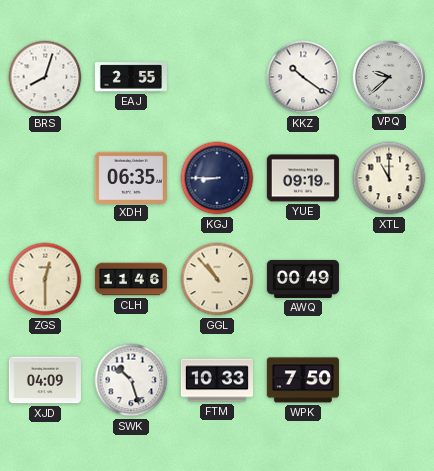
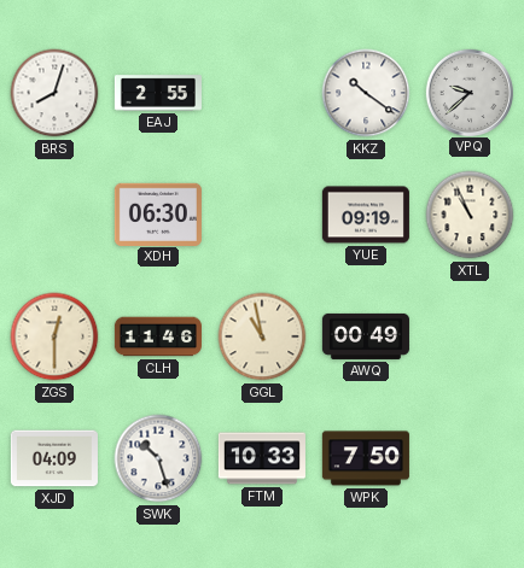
XDH: 06:35 -> 06:30 (158, 213)
KGJ: 8:45 -> none (217, 178)
XTL: 11:00 -> 10:56 (470, 215)
GGL: 10:53 -> 10:58 (262, 336)
